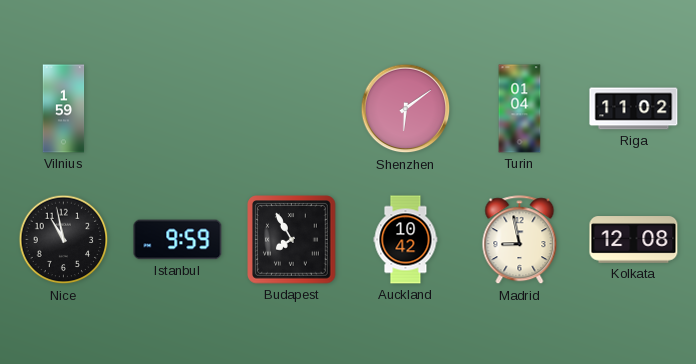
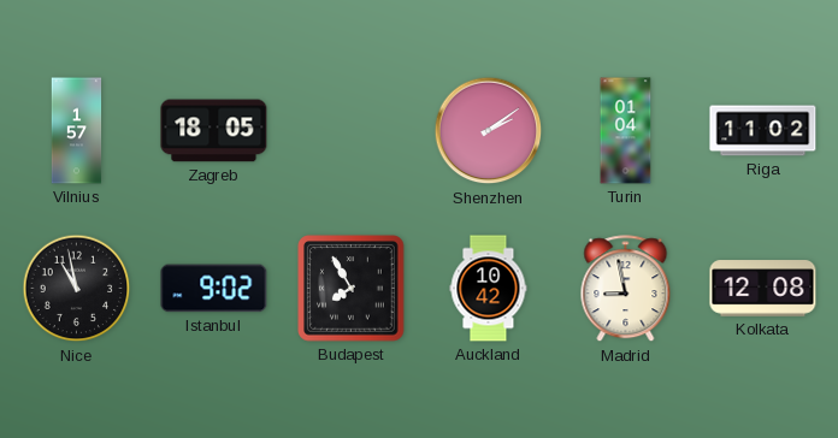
Vilnius: 1:59 -> 1:57 (77, 131)
Zagreb: none -> 18:05 (214, 131)
Shenzhen: 6:09 -> 2:09 (489, 131)
Istanbul: 9:59 -> 9:02 (214, 289)
